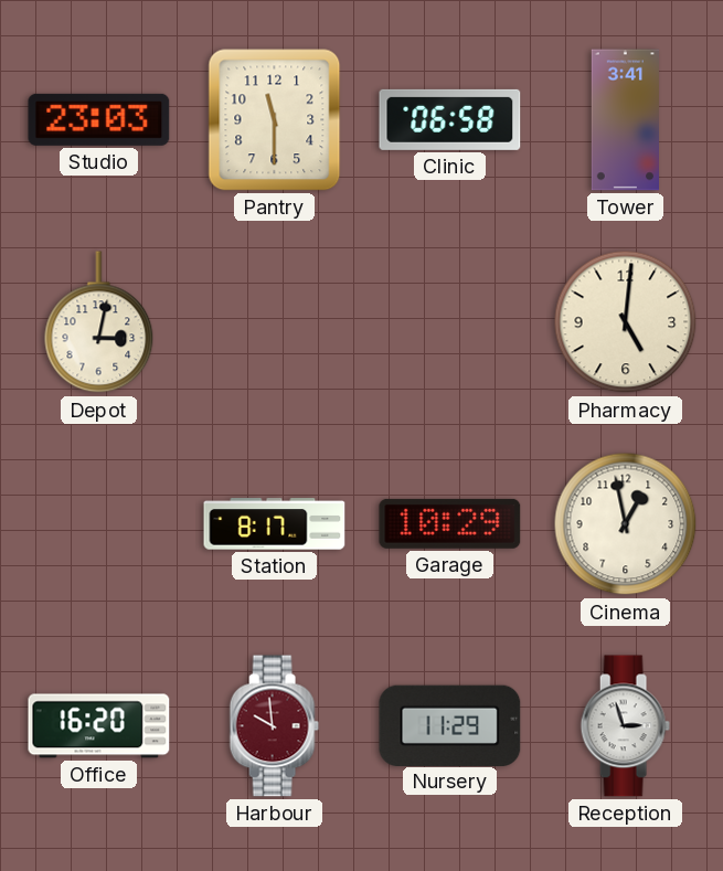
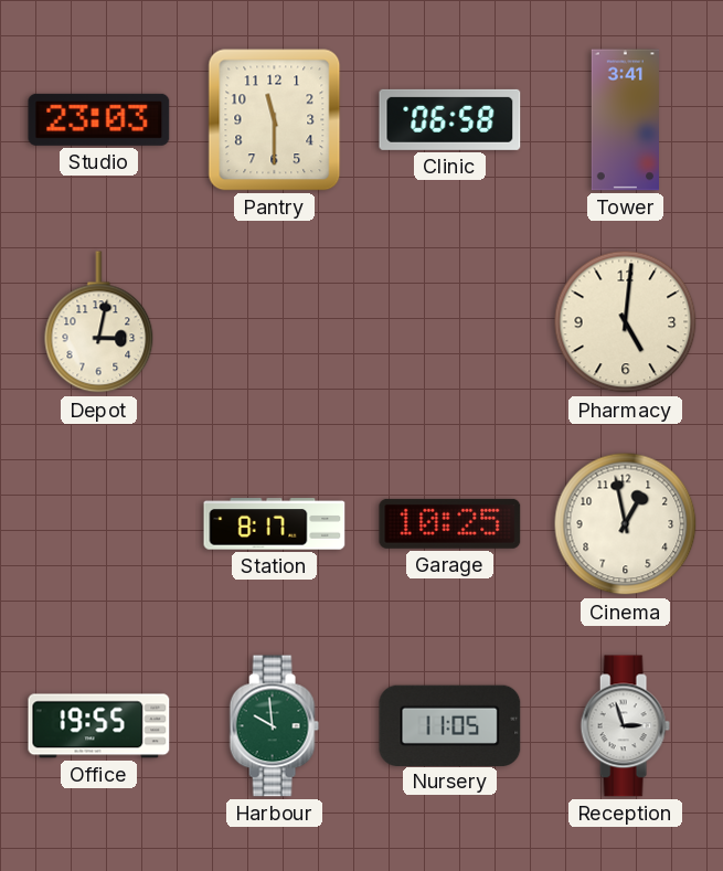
Garage: 10:29 -> 10:25 (450, 523)
Office: 16:20 -> 19:55 (99, 726)
Harbour dial: burgundy -> green (274, 726)
Nursery: 11:29 -> 11:05 (450, 725)
